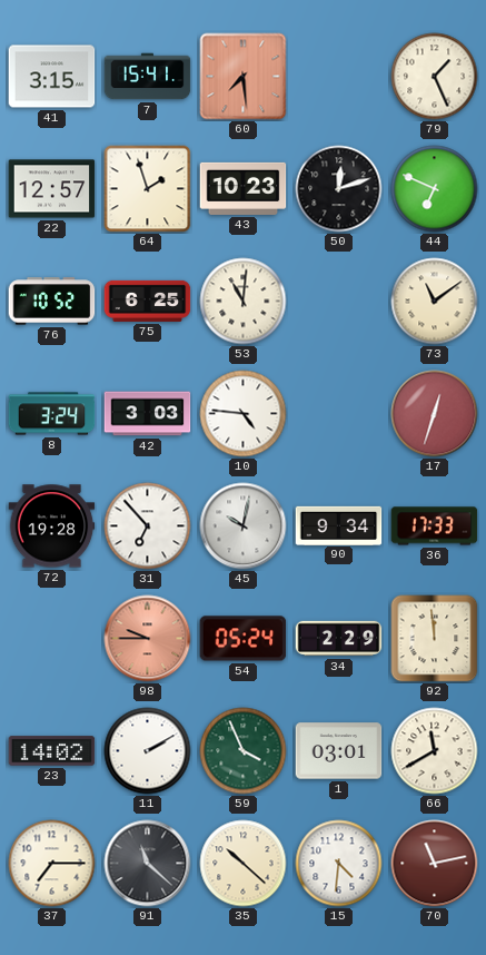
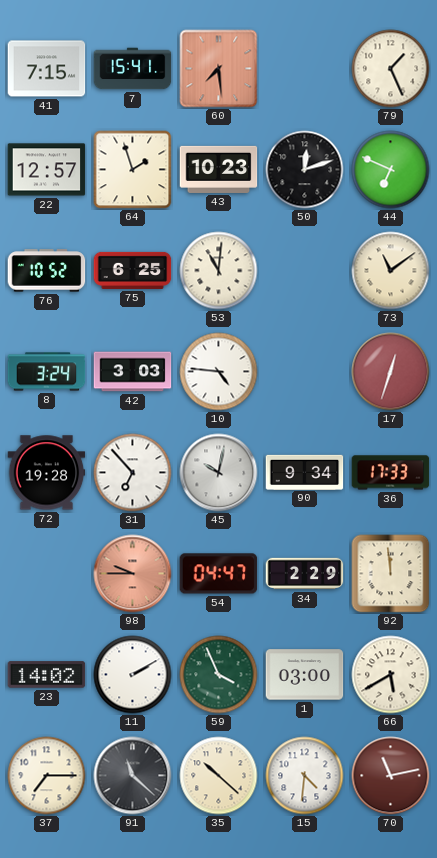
41: 3:15 -> 7:15 (47, 69)
54: 05:24 -> 04:47 (219, 574)
1: 03:01 -> 03:00 (305, 675)
66: 11:40 -> 5:40 (391, 675)
